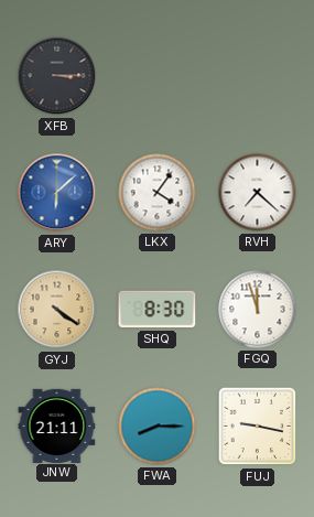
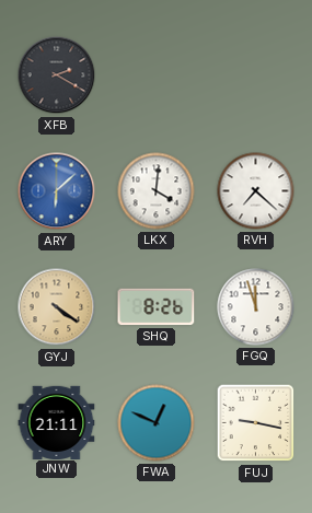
XFB: 3:15 -> 2:20 (57, 75)
LKX: 4:06 -> 4:01 (157, 191)
SHQ: 8:30 -> 8:26 (157, 307)
FWA: 8:15 -> 12:49 (157, 423)
